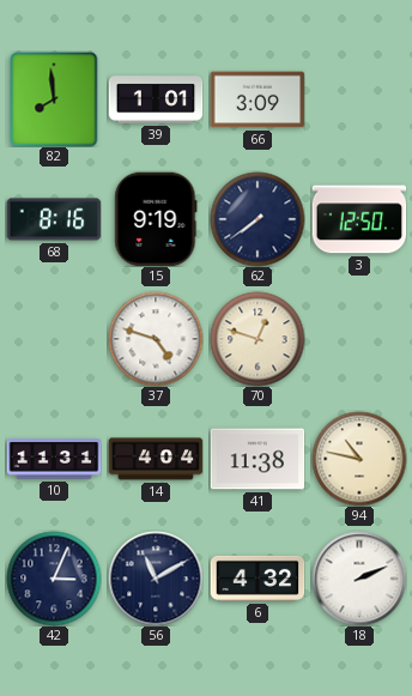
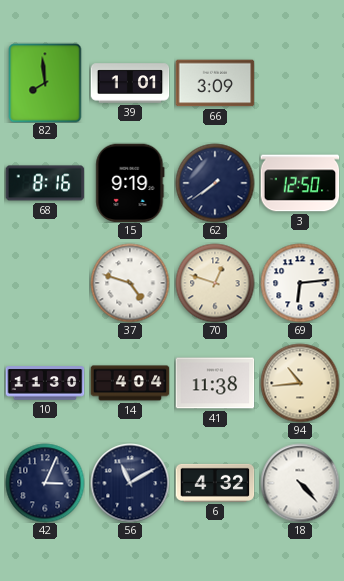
69: none -> 6:14 (300, 283)
10: 11:31 -> 11:30 (45, 383)
94: 10:47 -> 10:44 (300, 383)
18: 2:11 -> 4:23 (300, 483)
